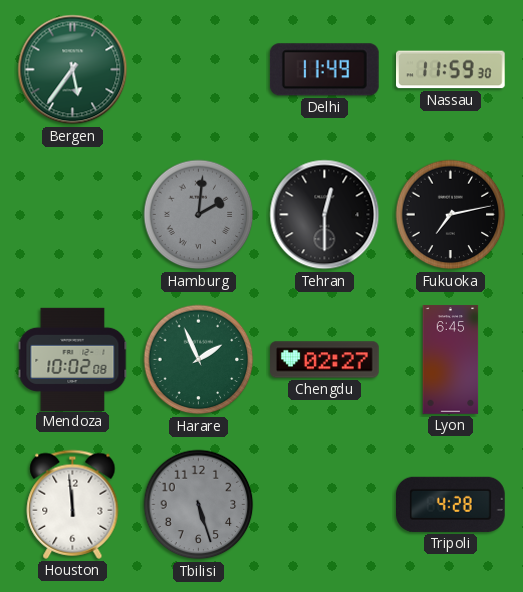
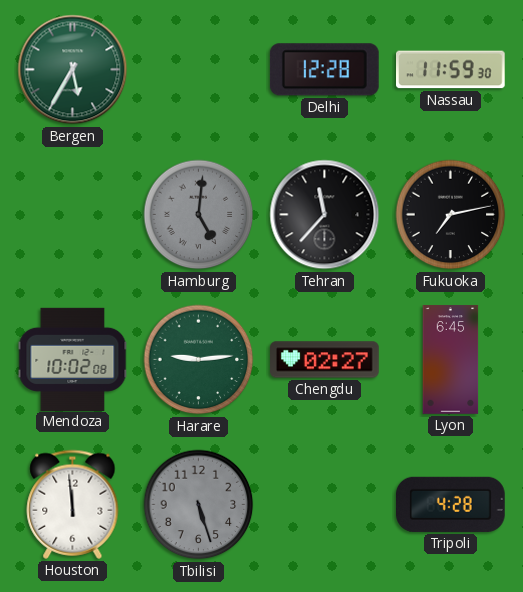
Bergen: 5:36 -> 5:35 (73, 70)
Delhi: 11:49 -> 12:28 (324, 70)
Hamburg: 2:01 -> 5:01 (199, 215)
Tehran: 12:30 -> 11:37 (325, 215)
Harare: 1:56 -> 9:14 (199, 360)
